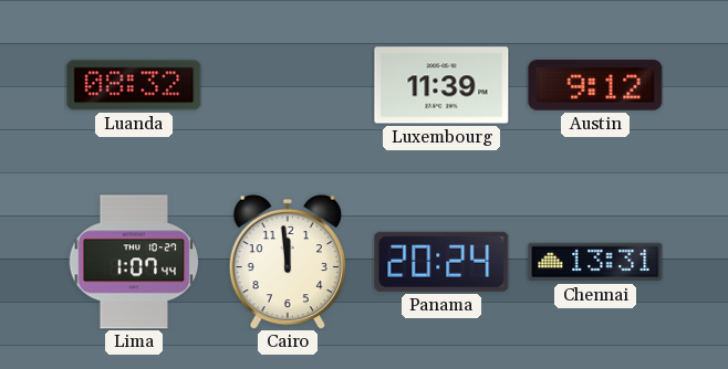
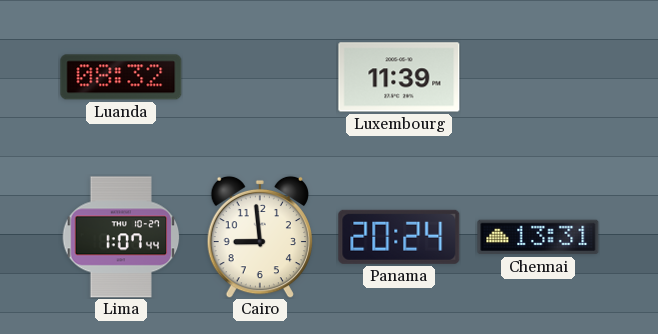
Austin: 9:12 -> none (595, 85)
Cairo: 11:59 -> 8:59 (259, 237)
